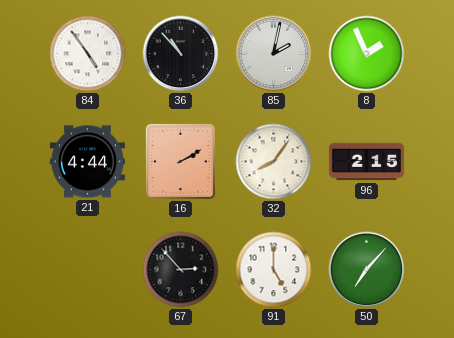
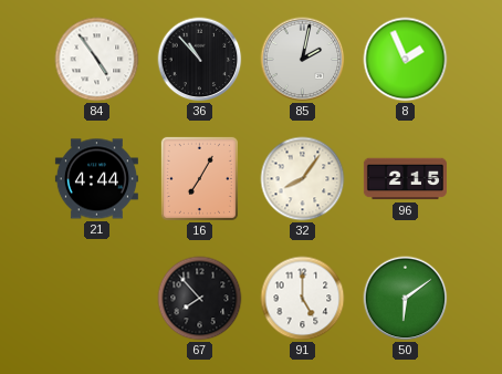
16: 2:10 -> 7:05 (199, 178)
67: 2:53 -> 7:53 (200, 299)
50: 7:07 -> 6:09 (406, 299)
